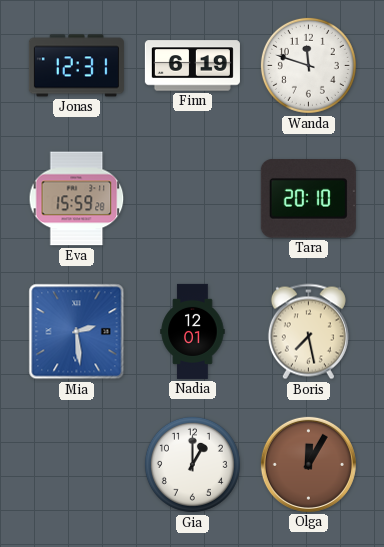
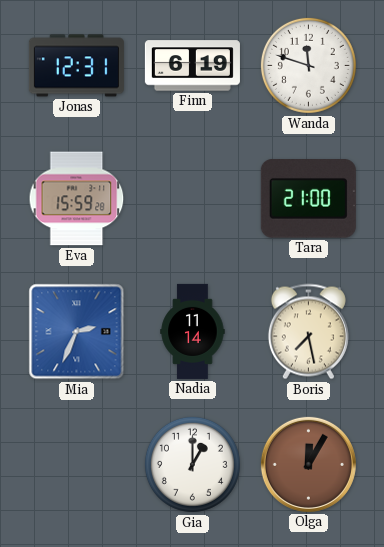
Tara: 20:10 -> 21:00 (308, 199)
Mia: 2:29 -> 2:34 (77, 332)
Nadia: 12:01 -> 11:14 (193, 331)
